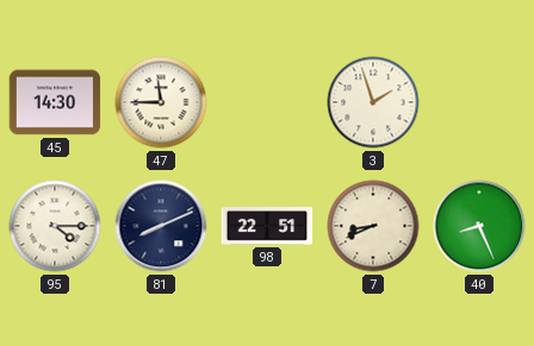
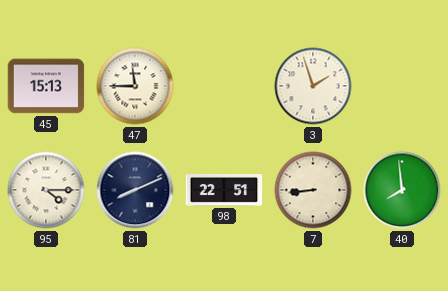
45: 14:30 -> 15:13 (46, 86)
7: 8:41 -> 8:44 (313, 190)
40: 8:26 -> 7:59 (402, 190)
